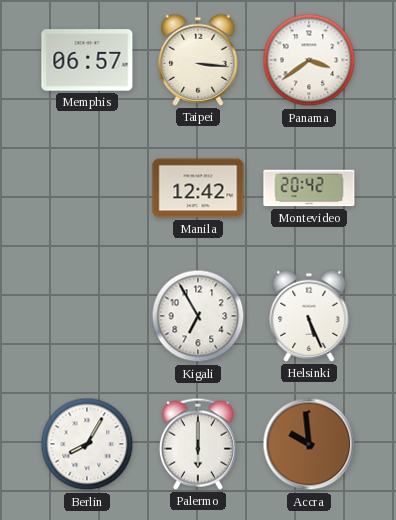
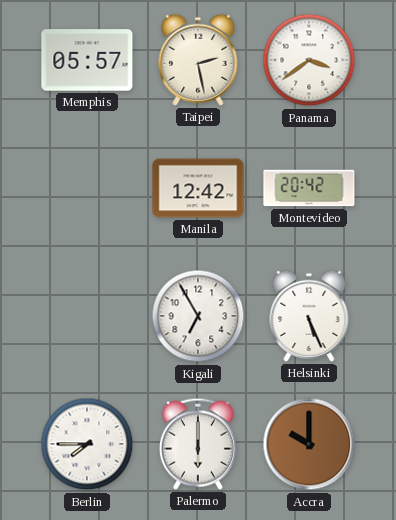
Memphis: 06:57 -> 05:57 (87, 60)
Taipei: 3:16 -> 2:28 (198, 60)
Berlin: 8:05 -> 7:45 (87, 444)
Accra: 9:59 -> 10:00 (309, 444)
